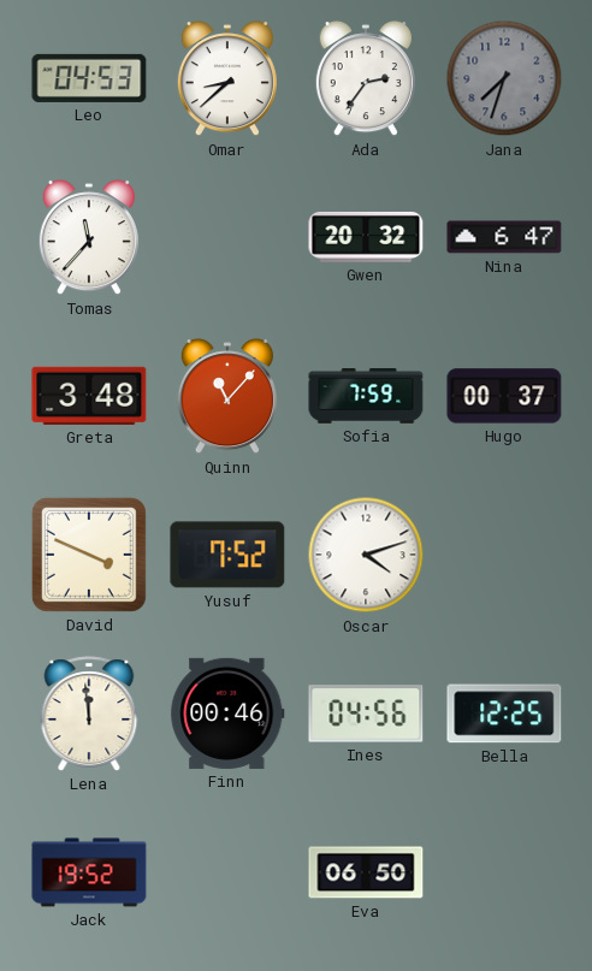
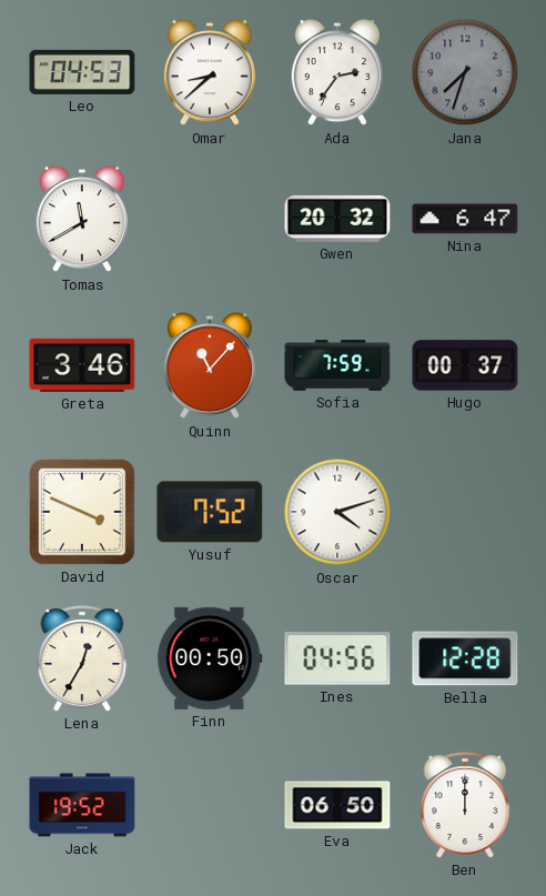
Tomas: 11:37 -> 11:40 (82, 220)
Greta: 3:48 -> 3:46 (82, 365)
Lena: 11:59 -> 12:35 (82, 658)
Finn: 00:46 -> 00:50 (210, 658)
Bella: 12:25 -> 12:28 (465, 658)
Ben: none -> 12:00 (465, 805)
